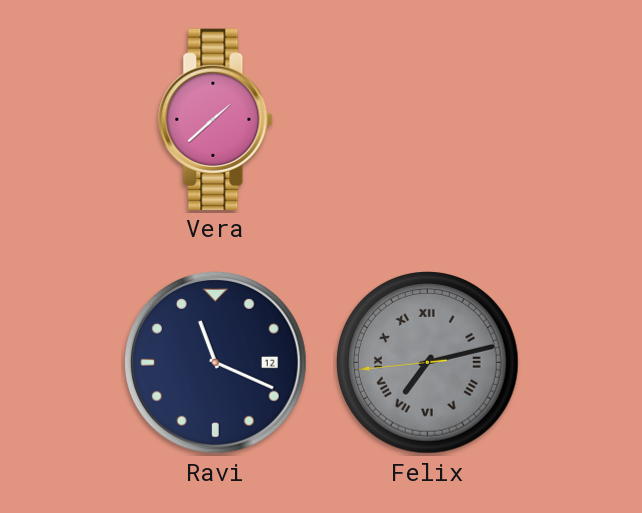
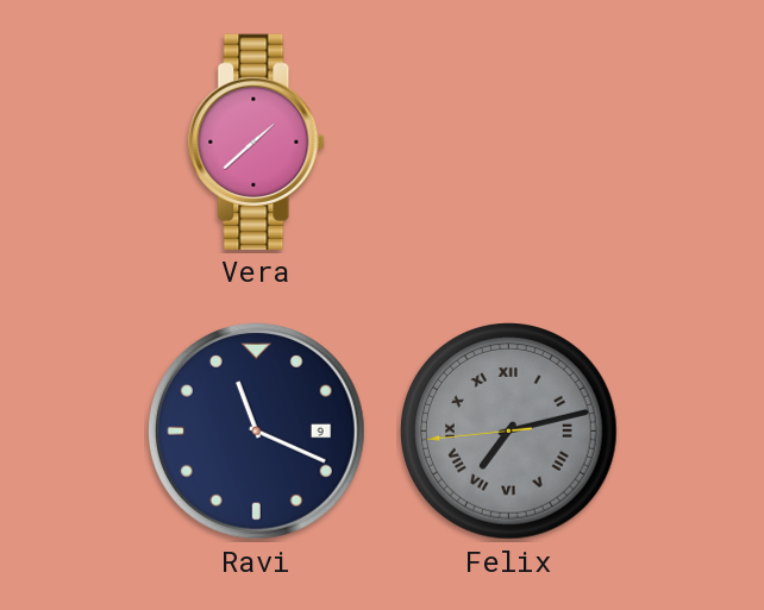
Ravi date: 12 -> 9 (256, 430)
